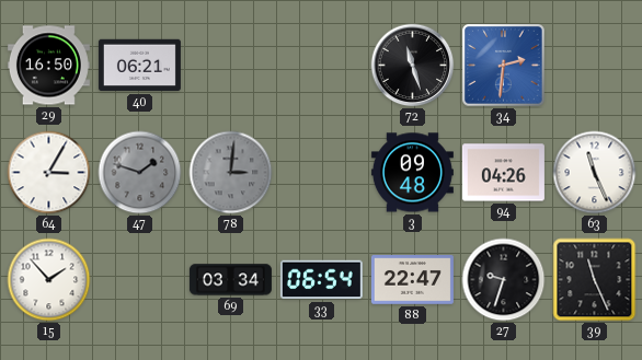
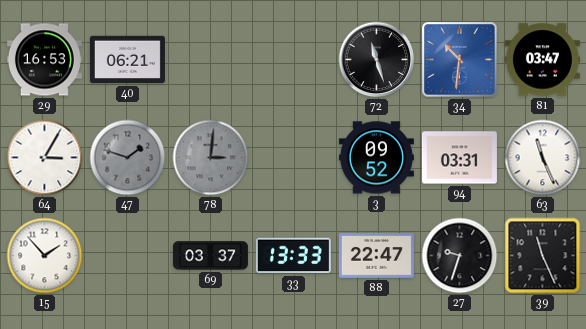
29: 16:50 -> 16:53 (44, 60)
34: 2:31 -> 10:31 (460, 60)
81: none -> 03:47 (542, 60)
3: 09:48 -> 09:52 (376, 158)
94: 04:26 -> 03:31 (459, 158)
69: 03:34 -> 03:37 (210, 256)
33: 06:54 -> 13:33 (293, 256)
